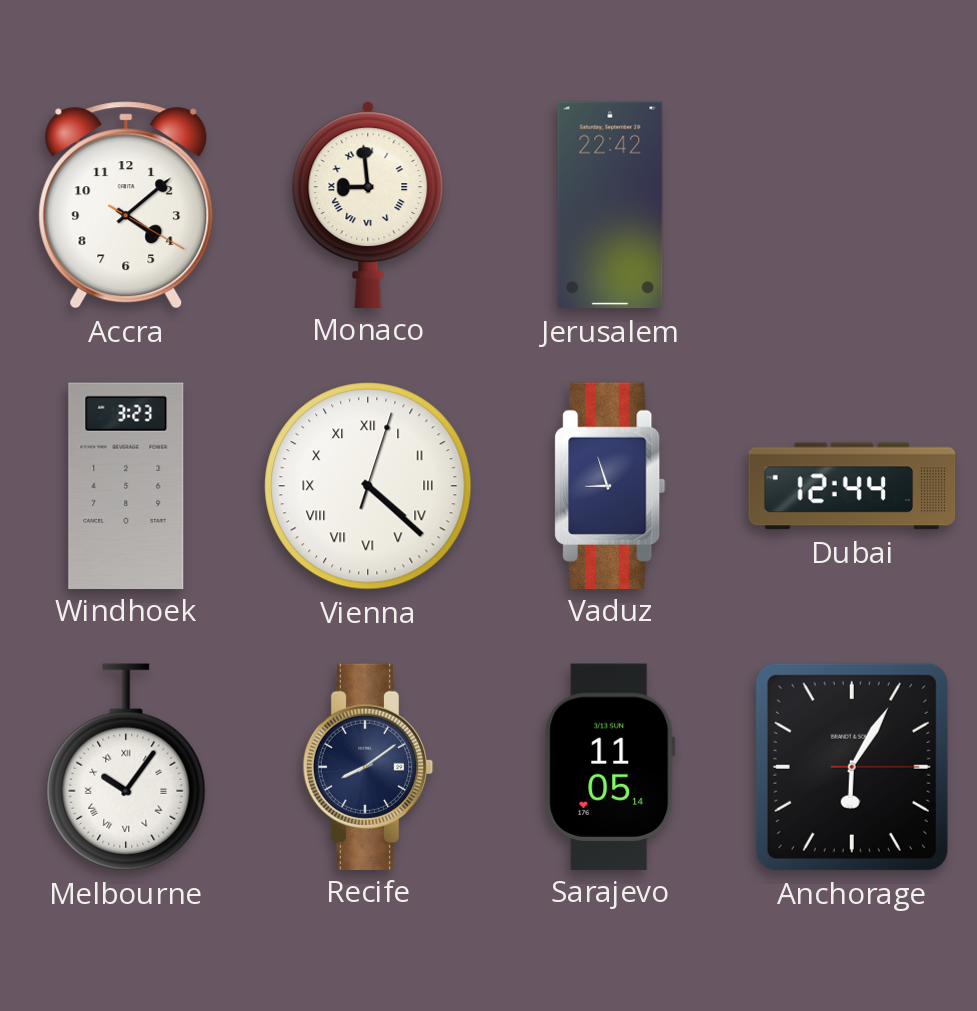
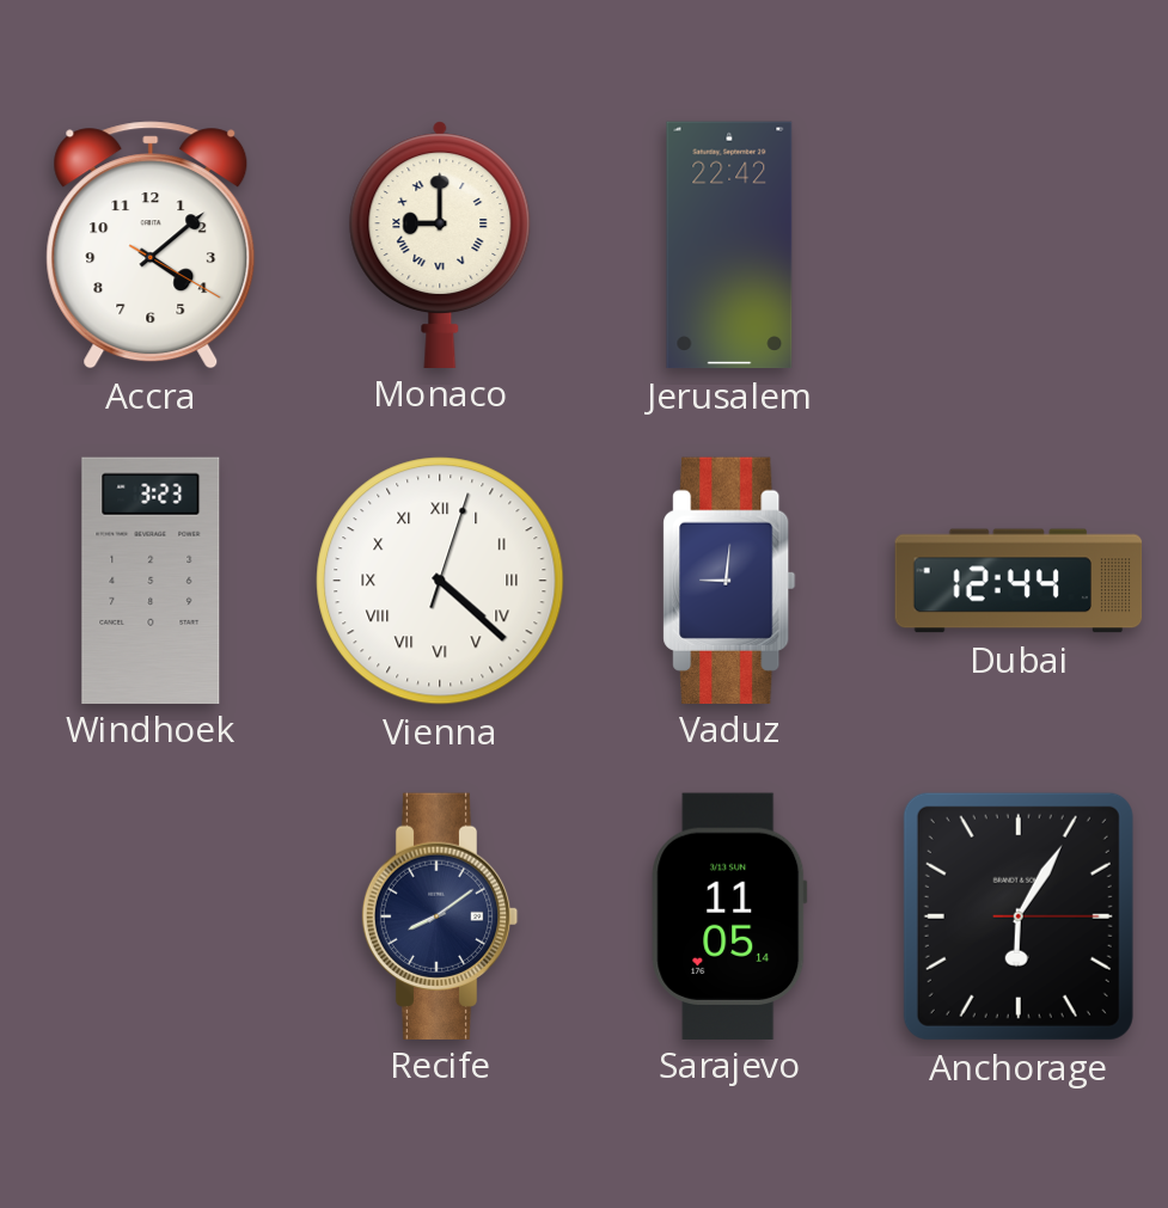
Monaco: 8:59 -> 9:00 (440, 244)
Vaduz: 8:57 -> 9:01 (729, 580)
Melbourne: 10:06 -> none (126, 767)
